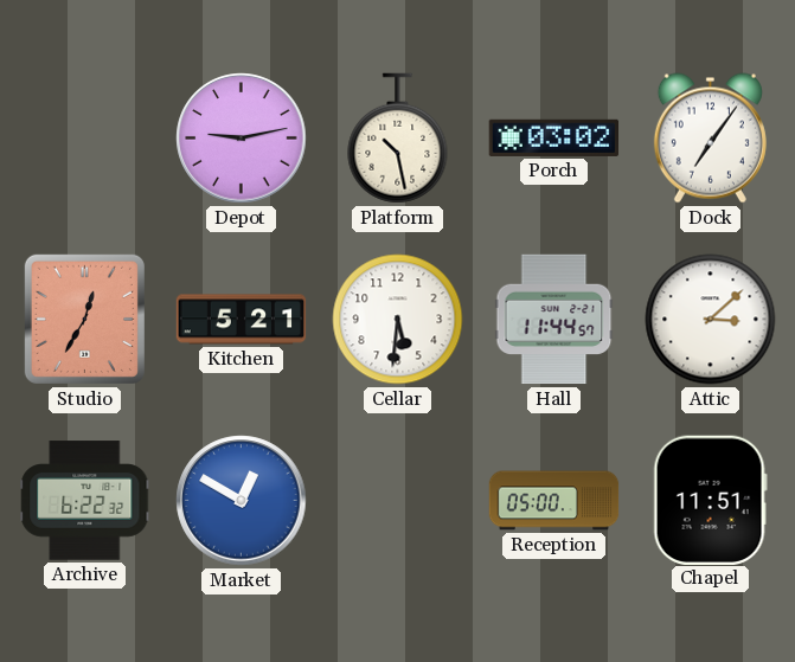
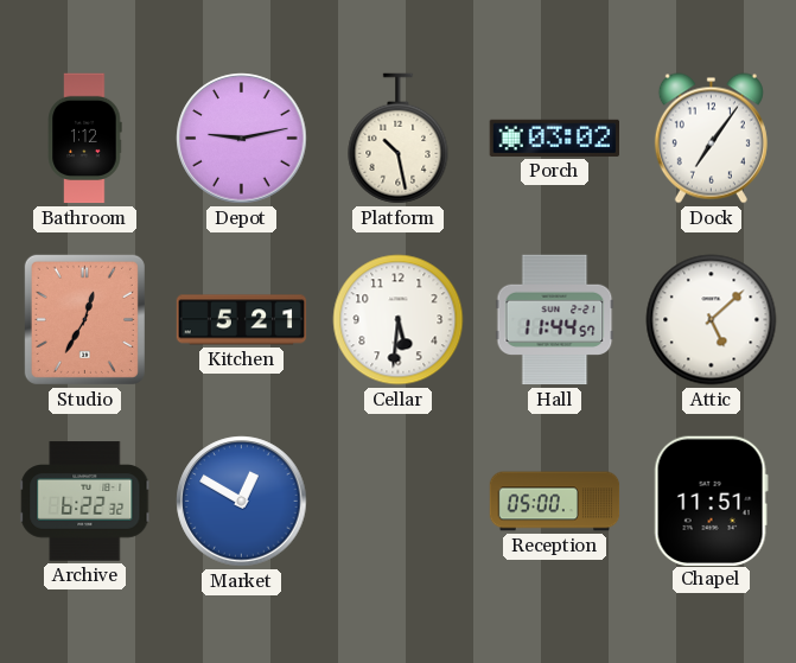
Bathroom: none -> 1:12 (84, 139)
Attic: 3:08 -> 5:08 (712, 320)
